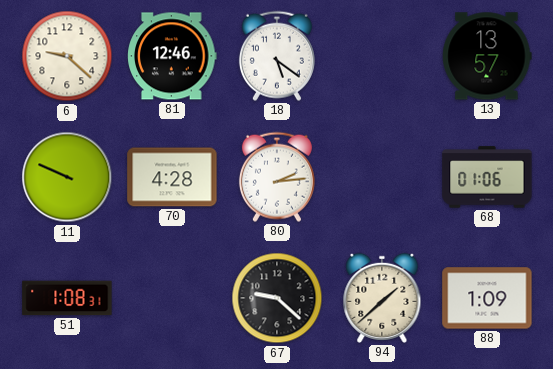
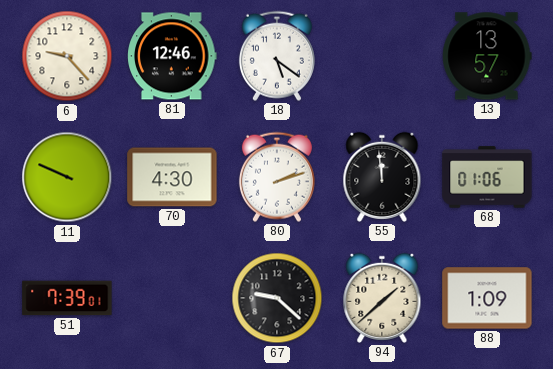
6: 9:22 -> 9:23 (67, 56)
70: 4:28 -> 4:30 (172, 177)
80: 2:14 -> 2:12 (277, 177)
55: none -> 11:59 (382, 177)
51: 1:08 -> 7:39 (67, 298)
